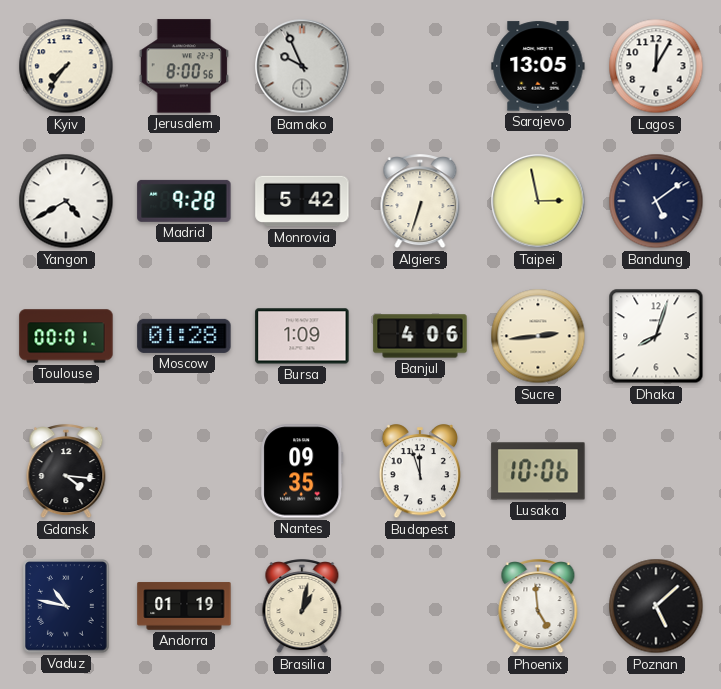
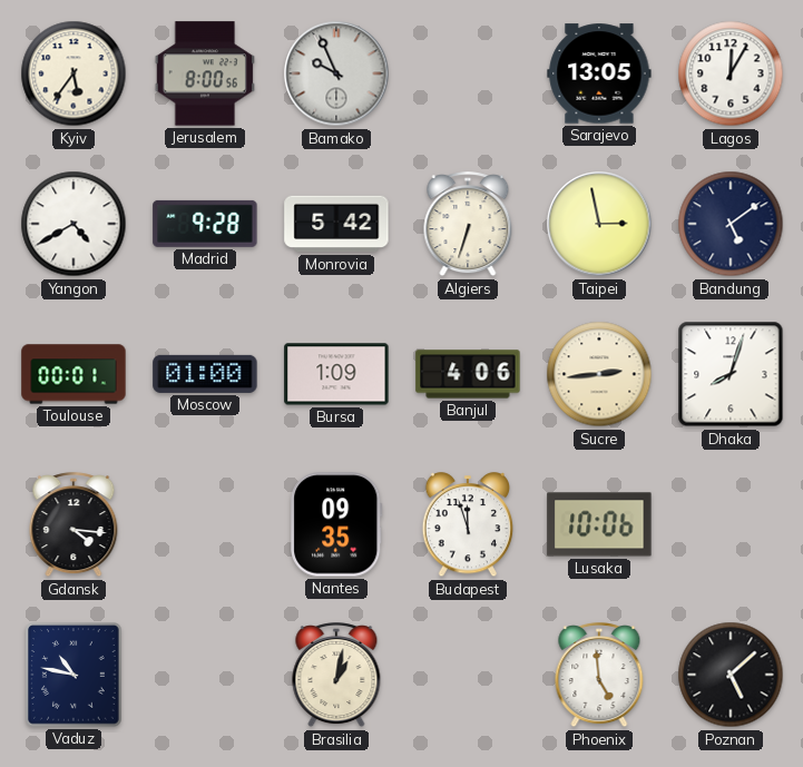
Kyiv: 7:36 -> 5:36 (74, 73)
Moscow: 01:28 -> 01:00 (205, 374)
Andorra: 01:19 -> none (184, 606)
